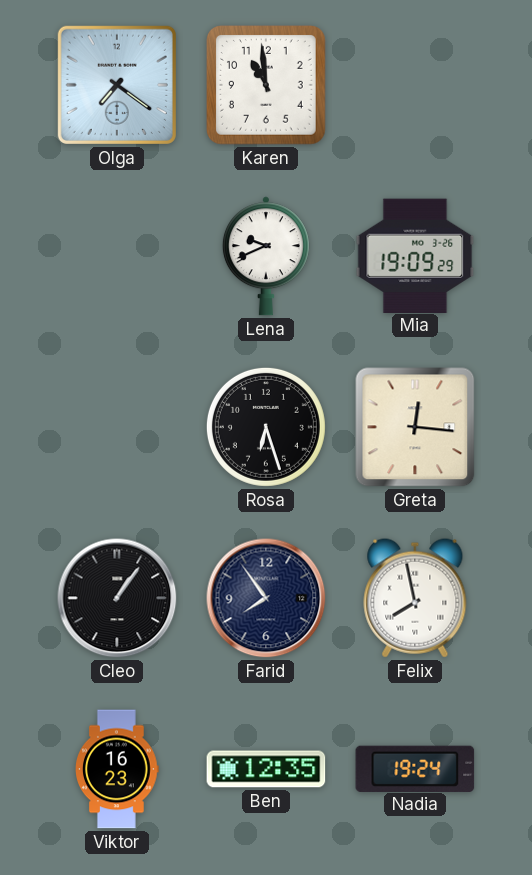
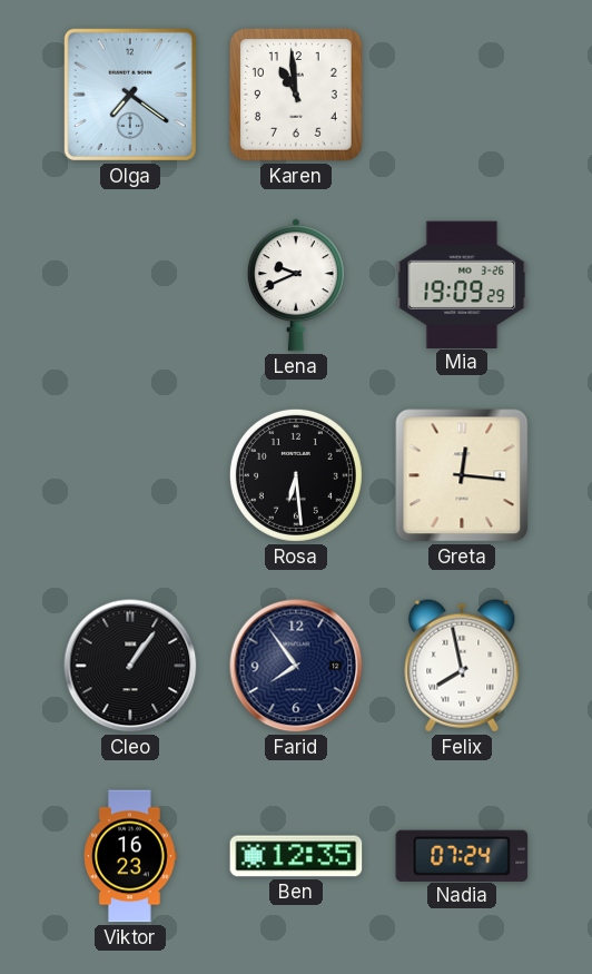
Rosa: 6:27 -> 6:29 (296, 475)
Nadia: 19:24 -> 07:24 (462, 855)
